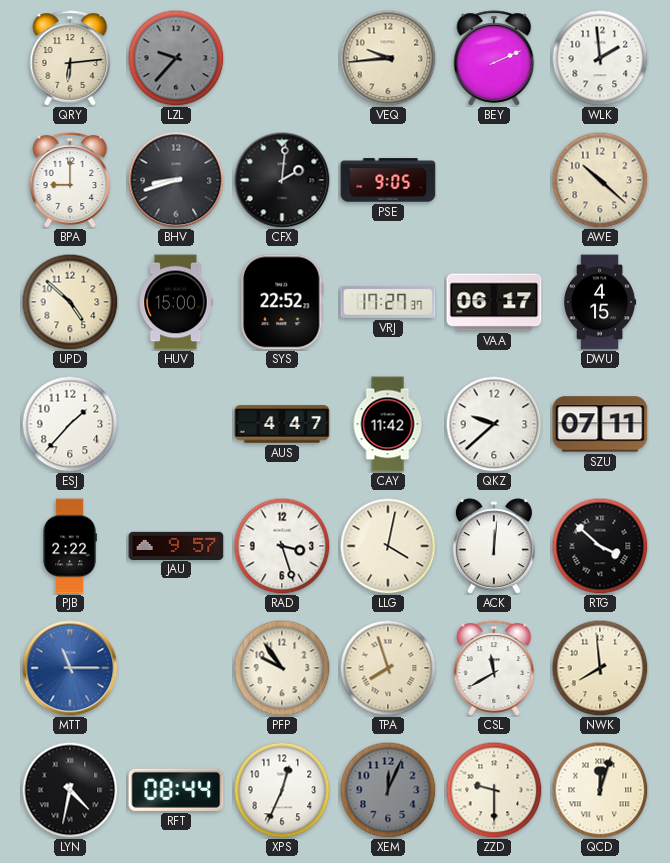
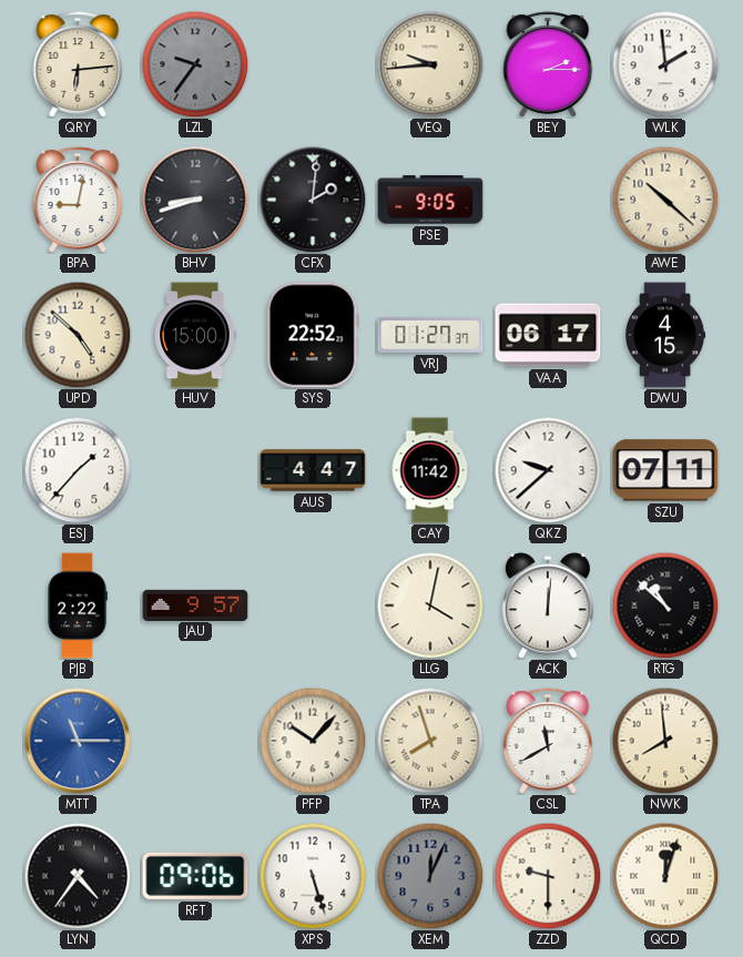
LZL: 9:37 -> 9:36 (195, 64)
BEY: 2:11 -> 2:15 (548, 64)
BPA: 9:00 -> 9:02 (78, 200)
VRJ: 17:27 -> 01:27 (430, 335)
RAD: 3:27 -> none (282, 546)
RTG: 3:52 -> 10:52 (665, 605)
PFP: 9:54 -> 10:07 (313, 741)
LYN: 4:32 -> 4:36 (78, 876)
RFT: 08:44 -> 09:06 (195, 876)
XPS: 12:34 -> 5:27 (313, 876)
